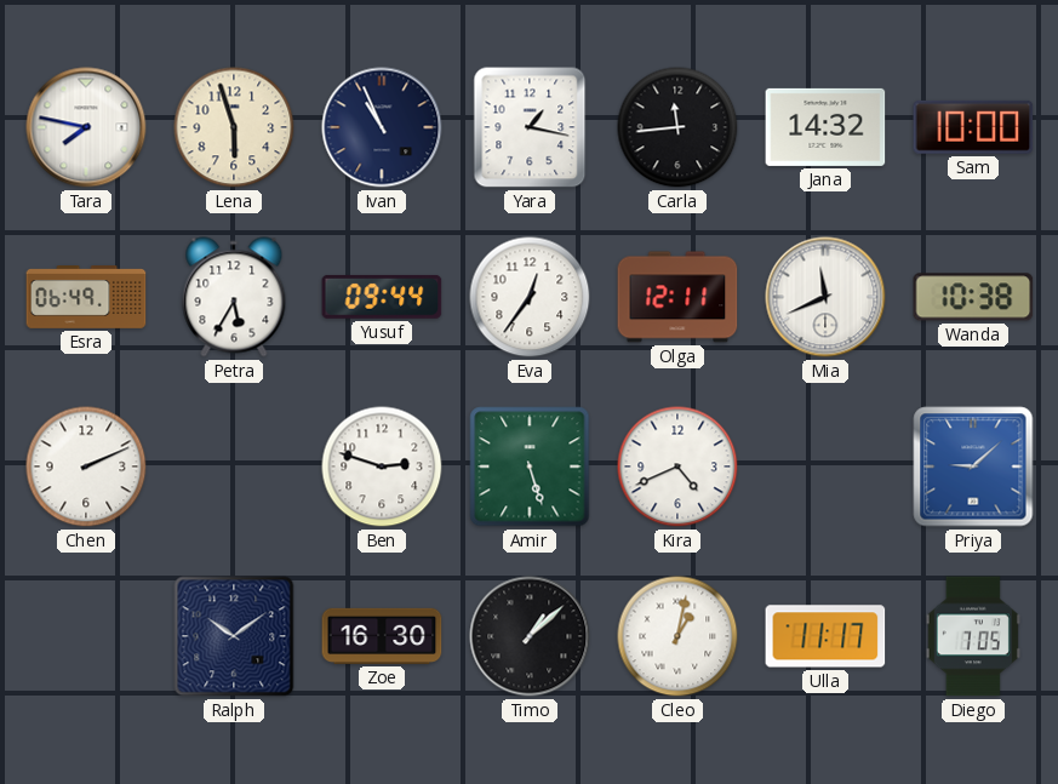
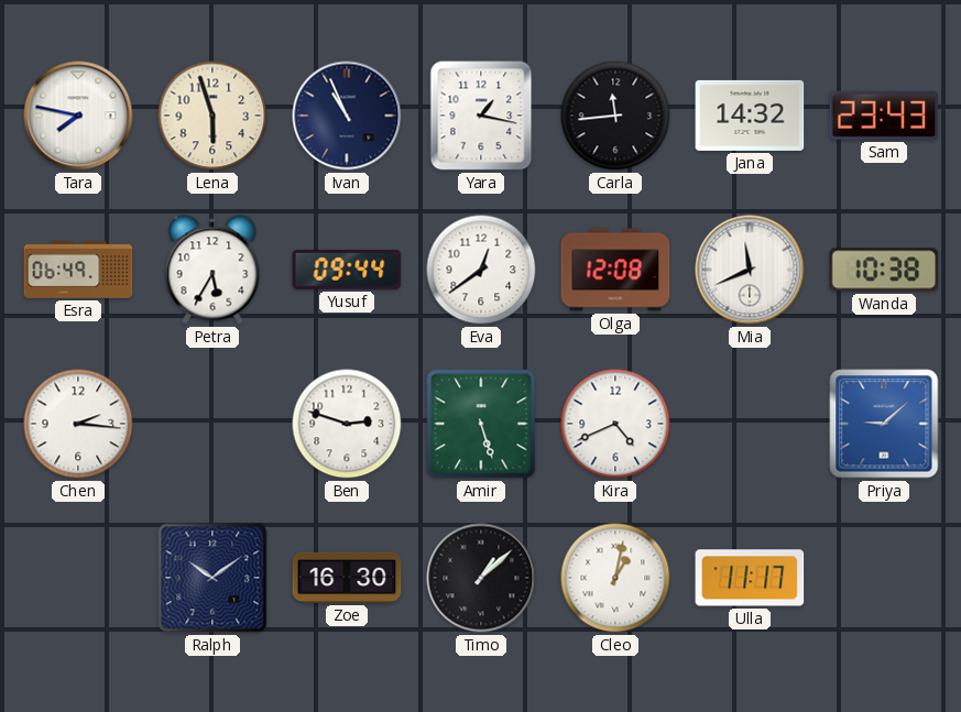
Sam: 10:00 -> 23:43 (884, 116)
Eva: 12:36 -> 12:39 (481, 270)
Olga: 12:11 -> 12:08 (615, 270)
Chen: 2:11 -> 2:16 (78, 424)
Diego: 7:05 -> none (973, 636)
